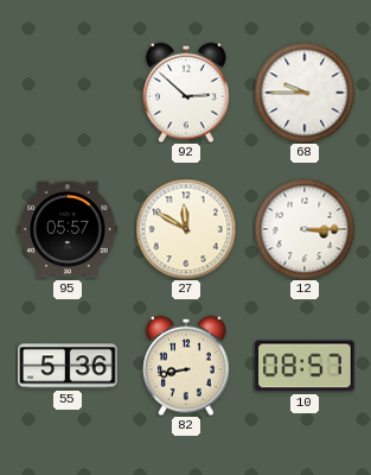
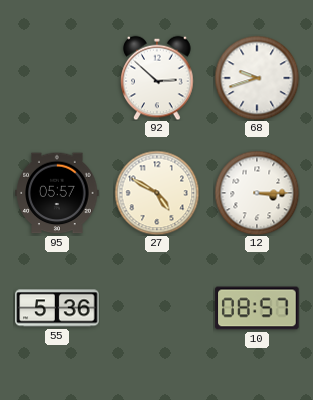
68: 9:45 -> 9:42 (257, 78)
27: 11:50 -> 4:50 (157, 193)
82: 8:43 -> none (186, 366)
